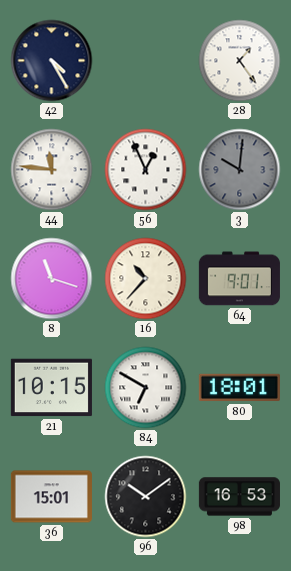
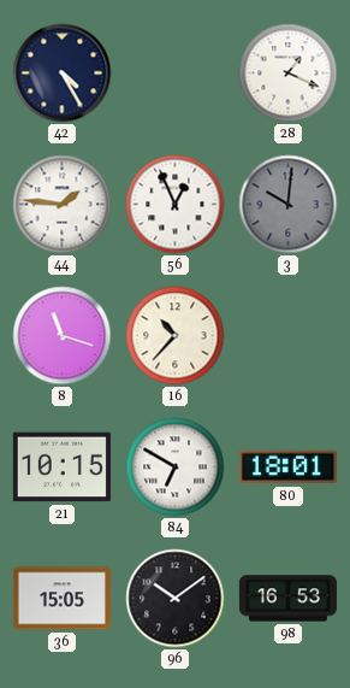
28: 1:24 -> 1:19 (289, 73)
44: 11:46 -> 1:46 (63, 205)
64: 9:01 -> none (239, 279)
36: 15:01 -> 15:05 (61, 599)
